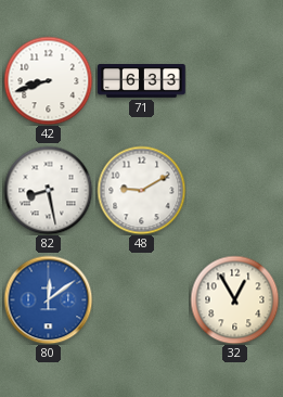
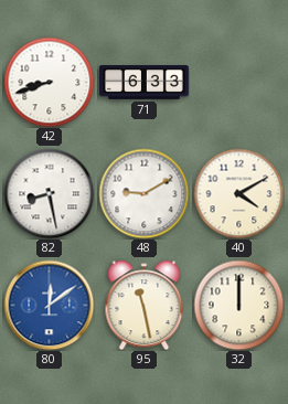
40: none -> 4:10 (238, 193)
95: none -> 11:28 (145, 305)
32: 12:55 -> 12:00 (238, 305)
